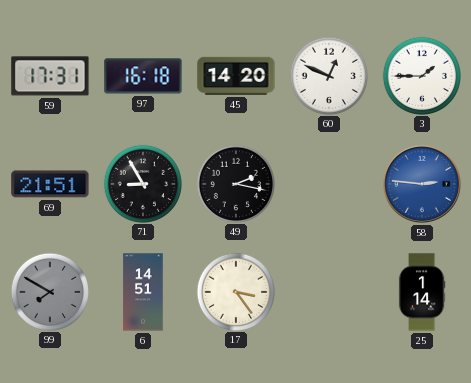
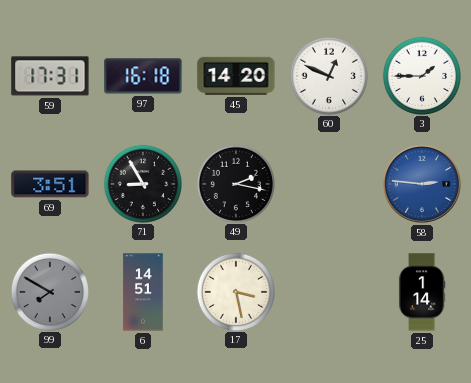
69: 21:51 -> 3:51 (50, 184)
17: 3:24 -> 3:28 (235, 291)
